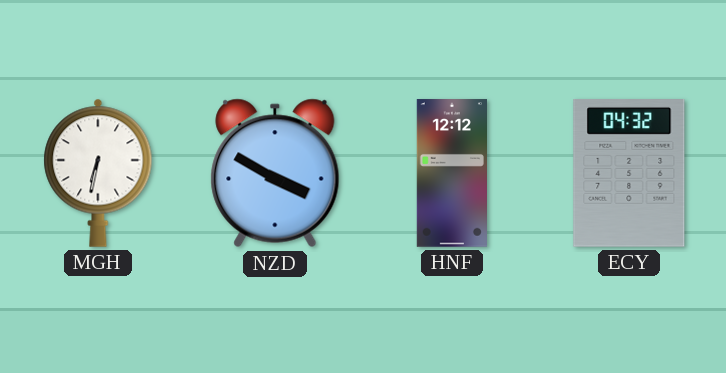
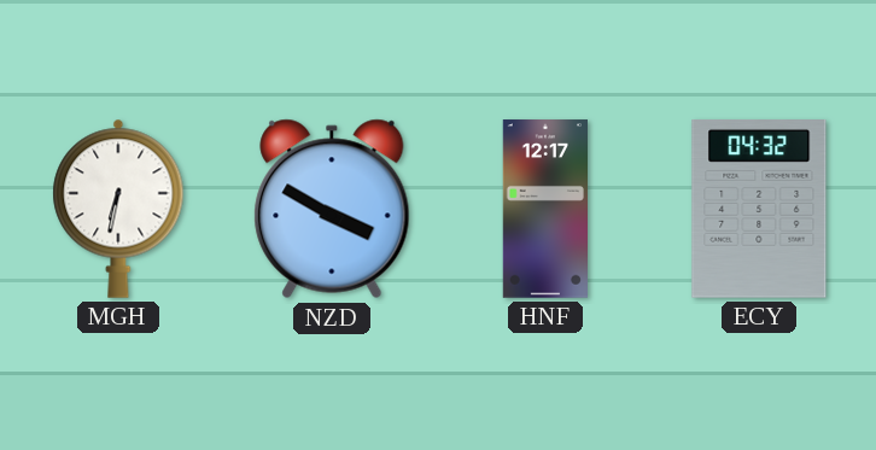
HNF: 12:12 -> 12:17 (544, 209)
